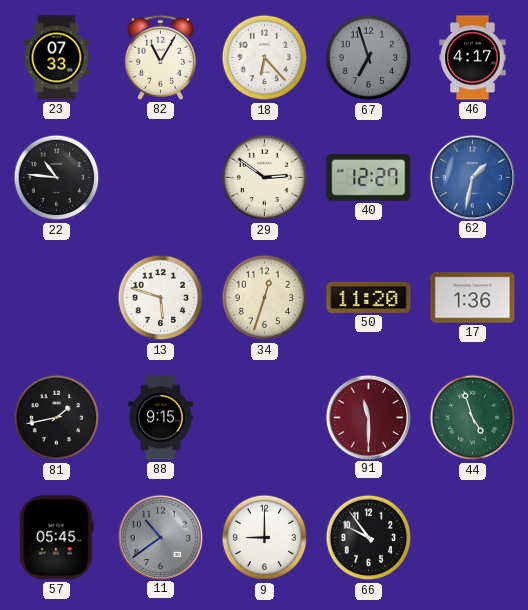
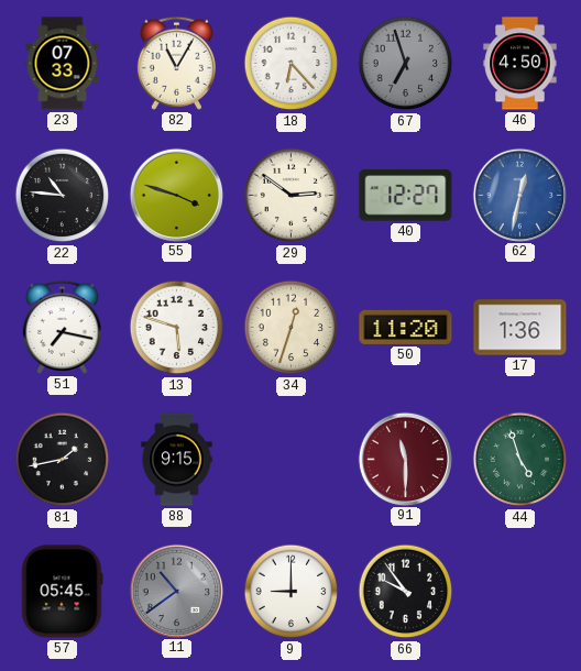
46: 4:17 -> 4:50 (520, 64)
55: none -> 3:48 (176, 195)
62: 1:32 -> 12:32 (519, 195)
51: none -> 7:17 (62, 327)
